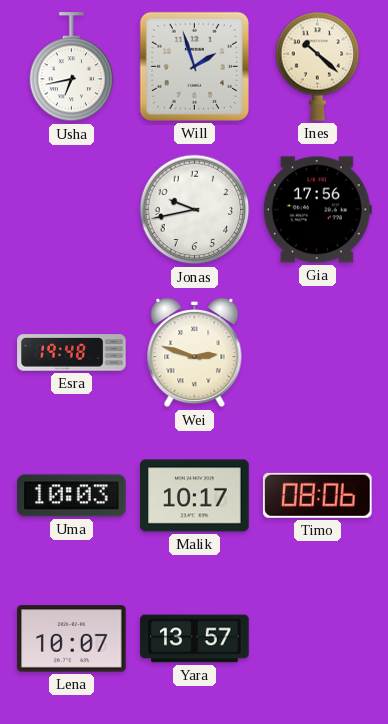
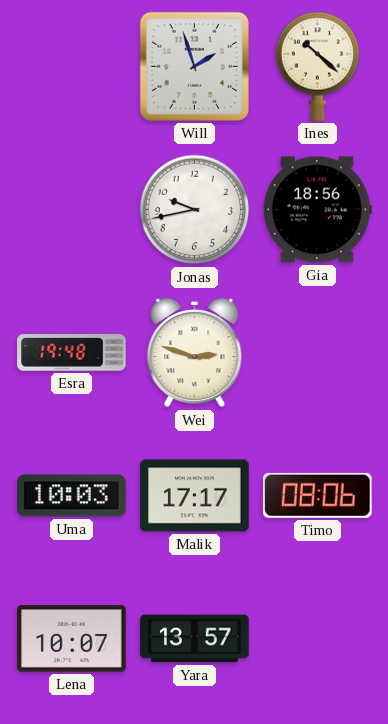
Usha: 6:43 -> none (72, 67)
Gia: 17:56 -> 18:56 (317, 210)
Malik: 10:17 -> 17:17 (195, 496)
